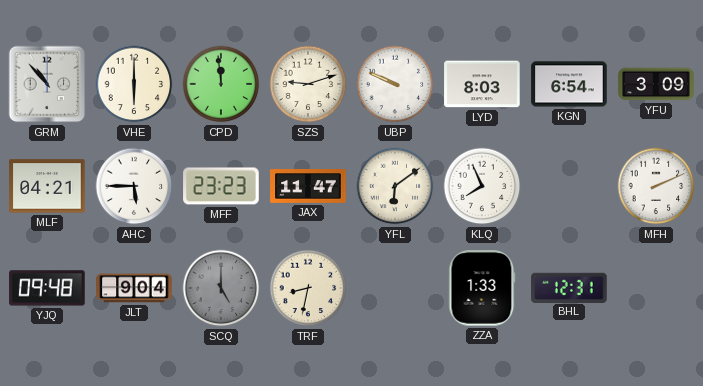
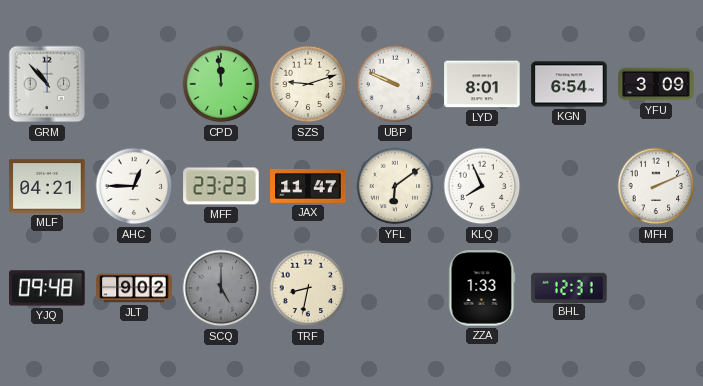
VHE: 6:00 -> none (134, 84)
LYD: 8:03 -> 8:01 (482, 84)
AHC: 5:45 -> 12:45 (134, 186)
JLT: 9:04 -> 9:02 (134, 288)
